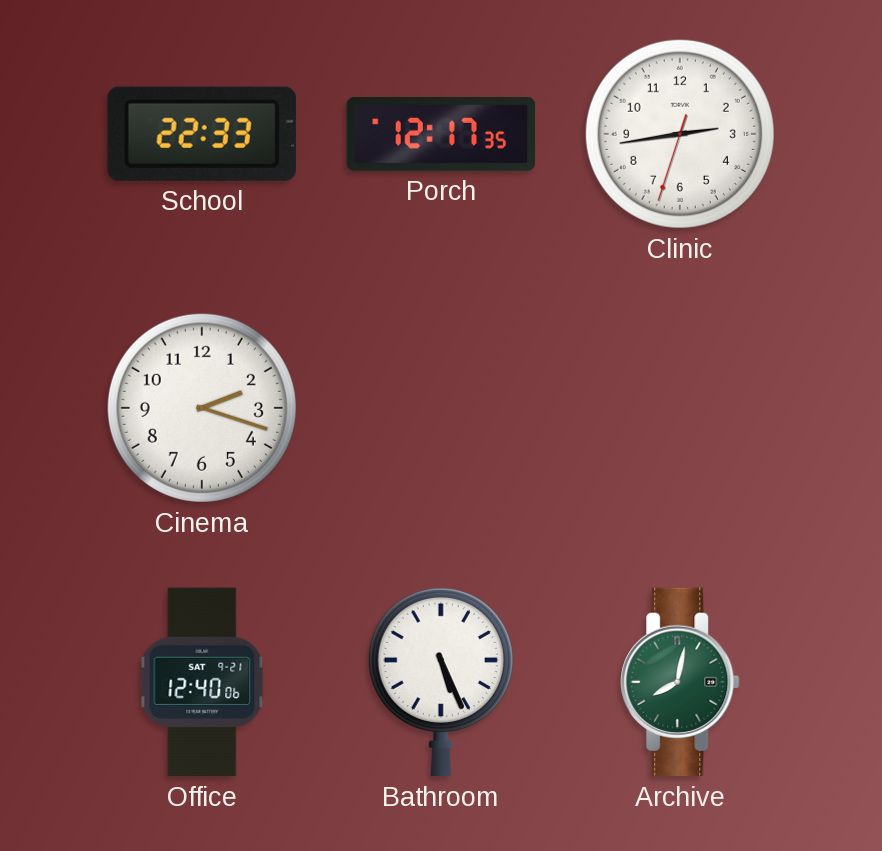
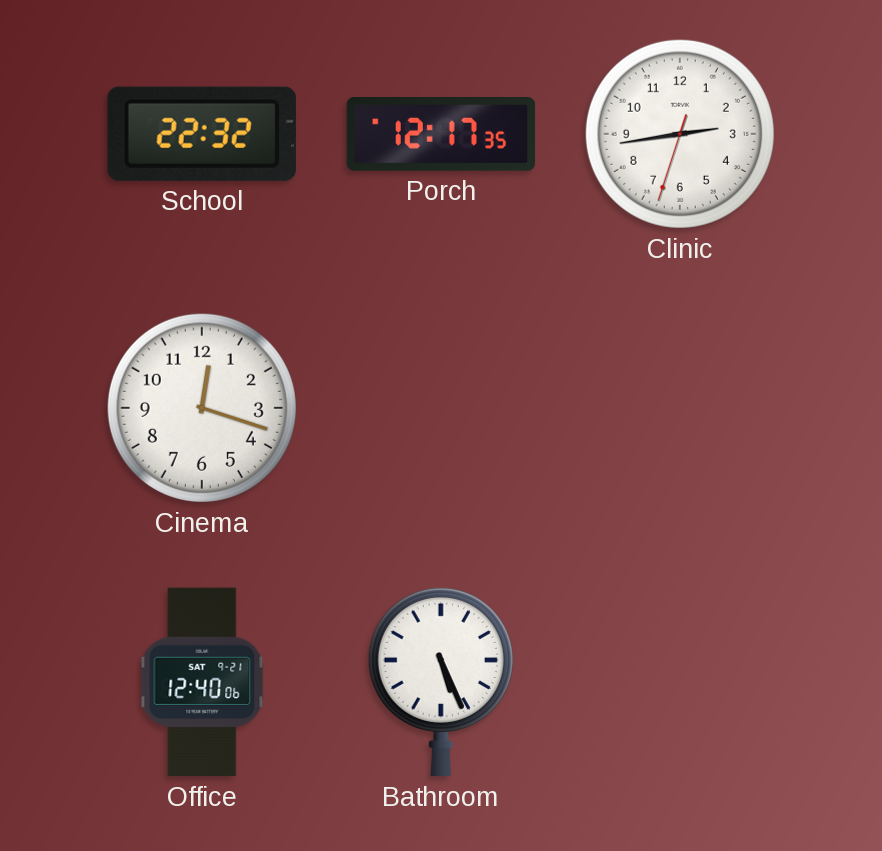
School: 22:33 -> 22:32 (202, 134)
Cinema: 2:18 -> 12:18 (202, 408)
Archive: 8:02 -> none (680, 682)
